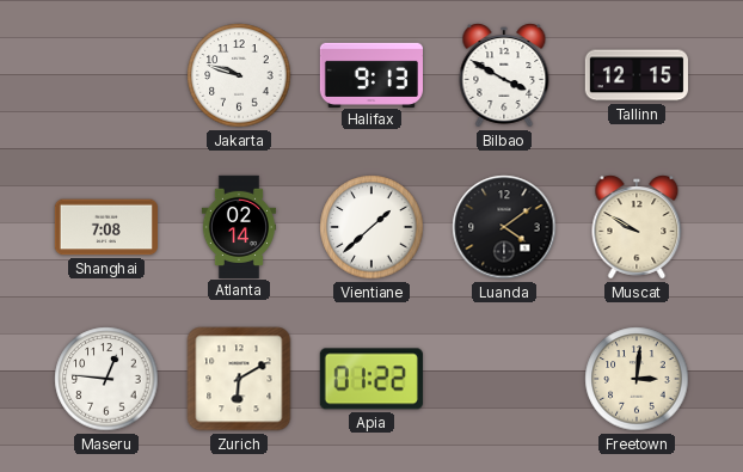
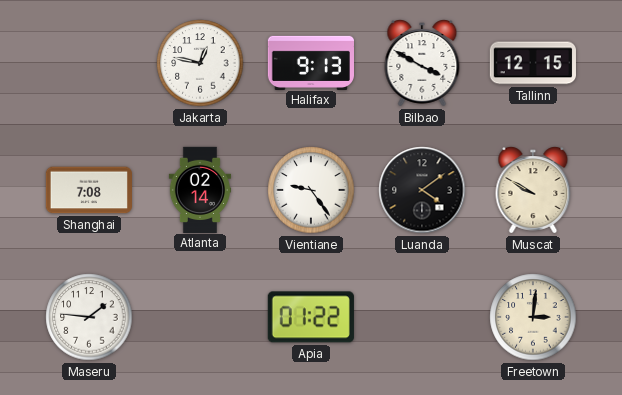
Jakarta: 9:48 -> 12:47 (200, 63)
Vientiane: 1:38 -> 9:24 (311, 190)
Maseru: 12:46 -> 1:46 (89, 317)
Zurich: 6:10 -> none (239, 379)
